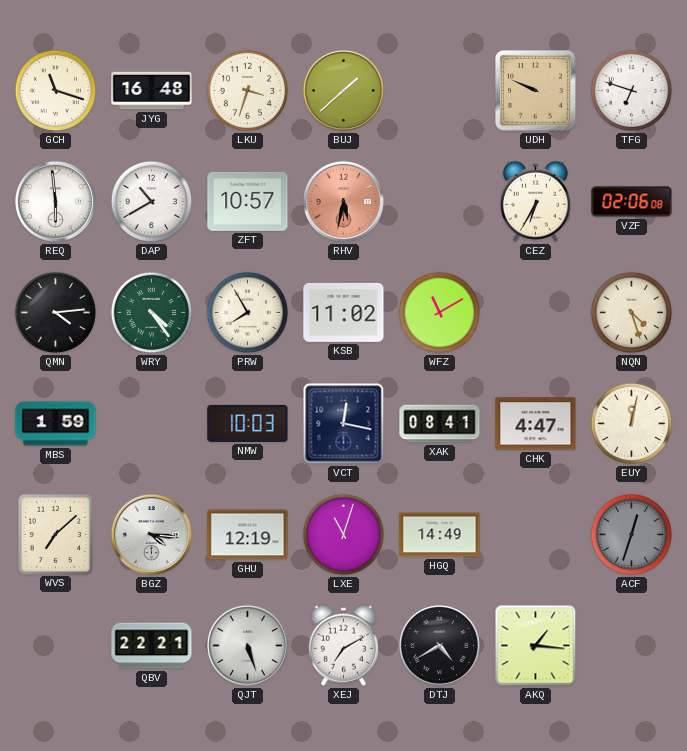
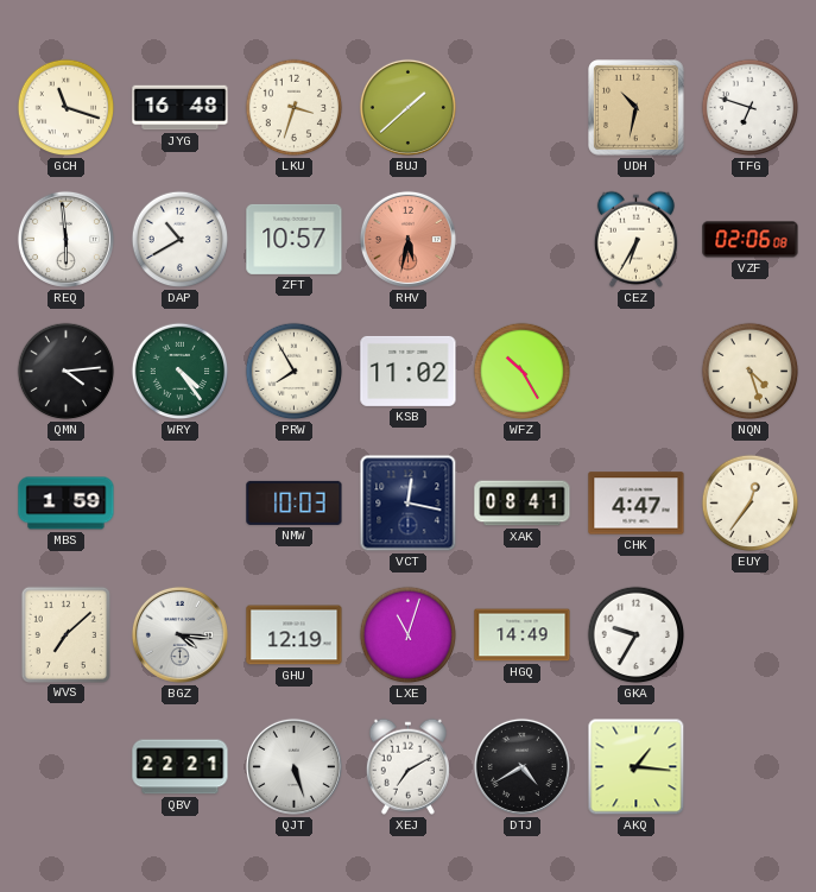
UDH: 9:49 -> 10:32 (637, 108)
WFZ: 11:10 -> 10:25 (523, 372)
EUY: 12:02 -> 12:36 (751, 504)
GKA: none -> 9:35 (637, 635)
ACF: 12:33 -> none (632, 535)
